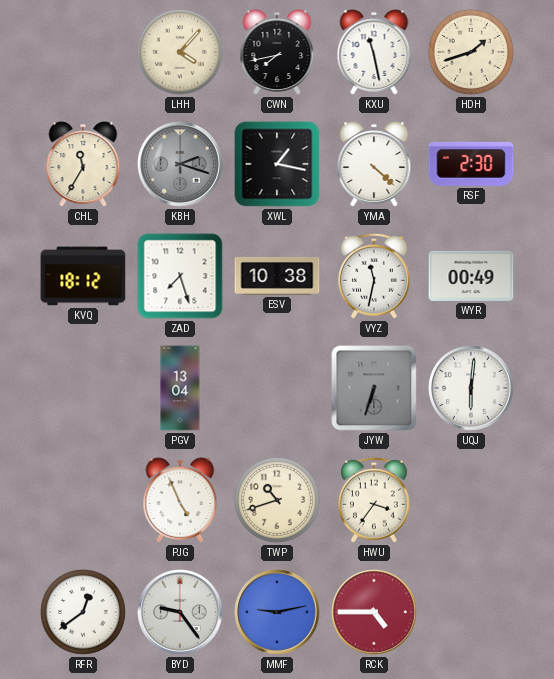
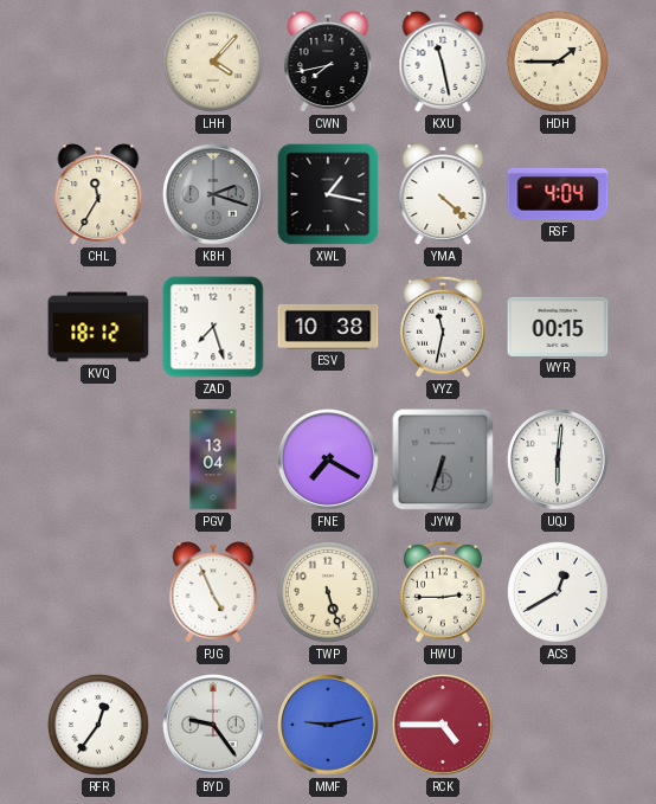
HDH: 1:42 -> 1:45 (558, 62)
RSF: 2:30 -> 4:04 (558, 194)
WYR: 00:49 -> 00:15 (558, 327)
FNE: none -> 7:20 (329, 461)
TWP: 10:42 -> 5:27 (328, 592)
HWU: 3:36 -> 2:45 (443, 592)
ACS: none -> 12:40 (558, 592)
RFR: 12:39 -> 12:36 (98, 725)
